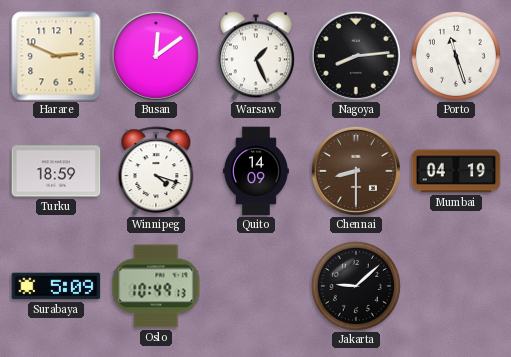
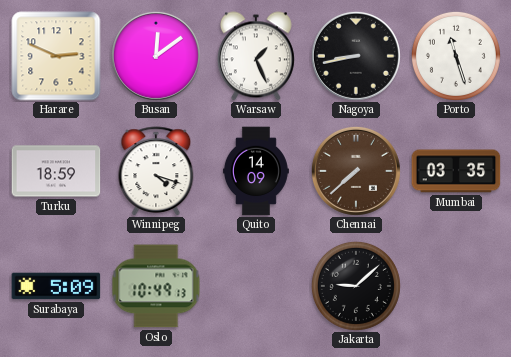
Nagoya: 8:14 -> 8:43 (356, 56)
Chennai: 8:30 -> 7:38 (356, 171)
Mumbai: 04:19 -> 03:35 (456, 171)
